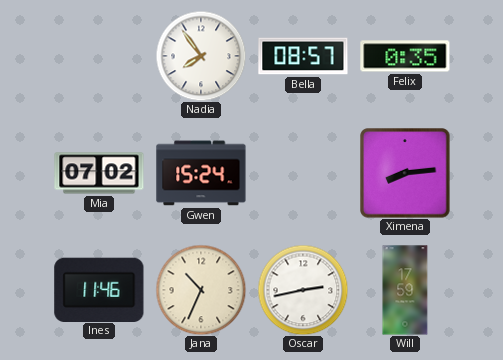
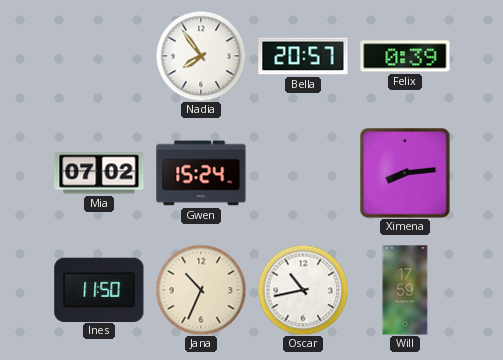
Bella: 08:57 -> 20:57 (303, 56)
Felix: 0:35 -> 0:39 (405, 56)
Ines: 11:46 -> 11:50 (99, 289)
Oscar: 2:43 -> 10:43 (303, 290)
